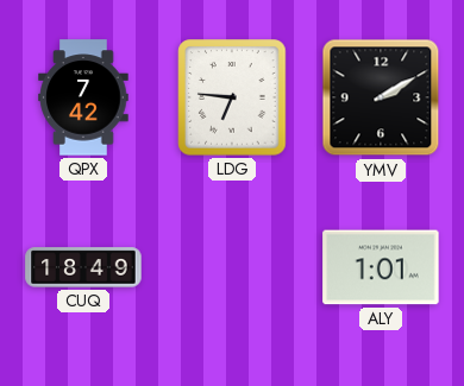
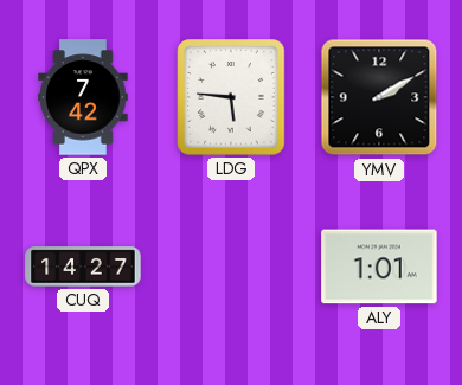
LDG: 6:46 -> 5:46 (231, 97)
CUQ: 18:49 -> 14:27 (83, 267)
